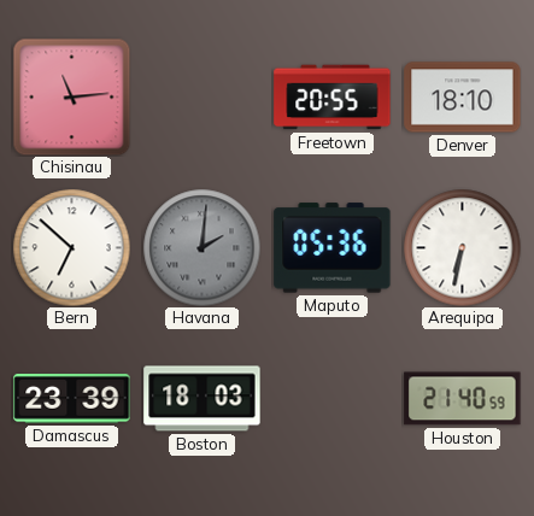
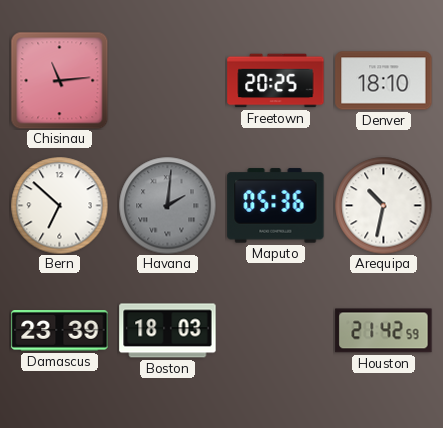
Freetown: 20:55 -> 20:25 (276, 81)
Arequipa: 6:32 -> 10:32 (383, 205)
Houston: 21:40 -> 21:42 (384, 331)
